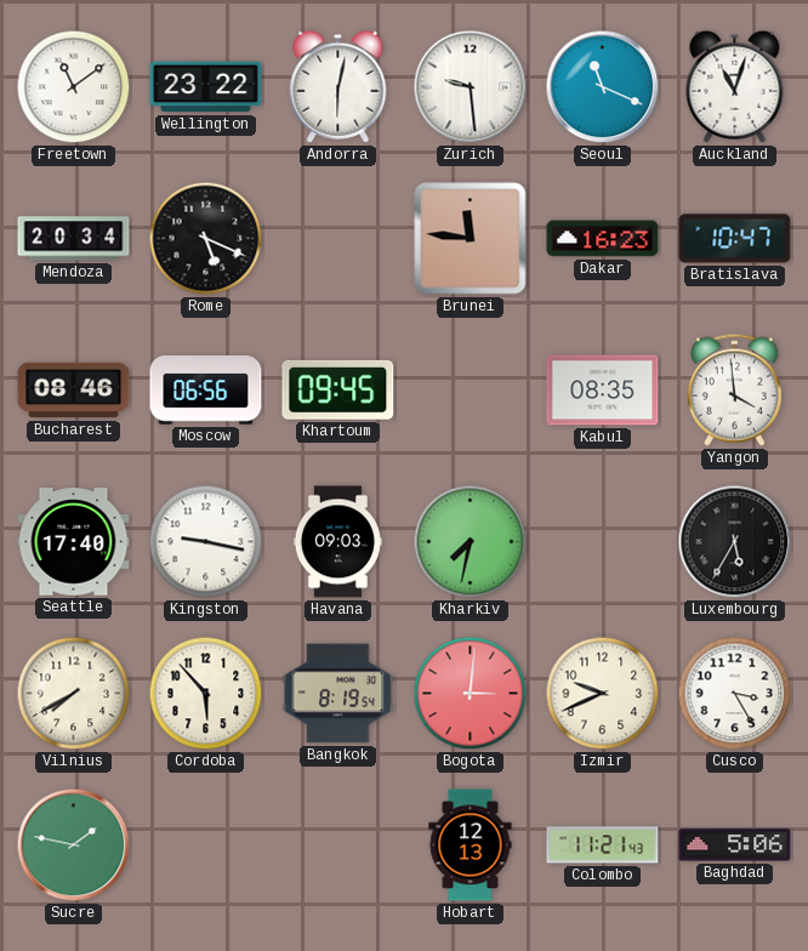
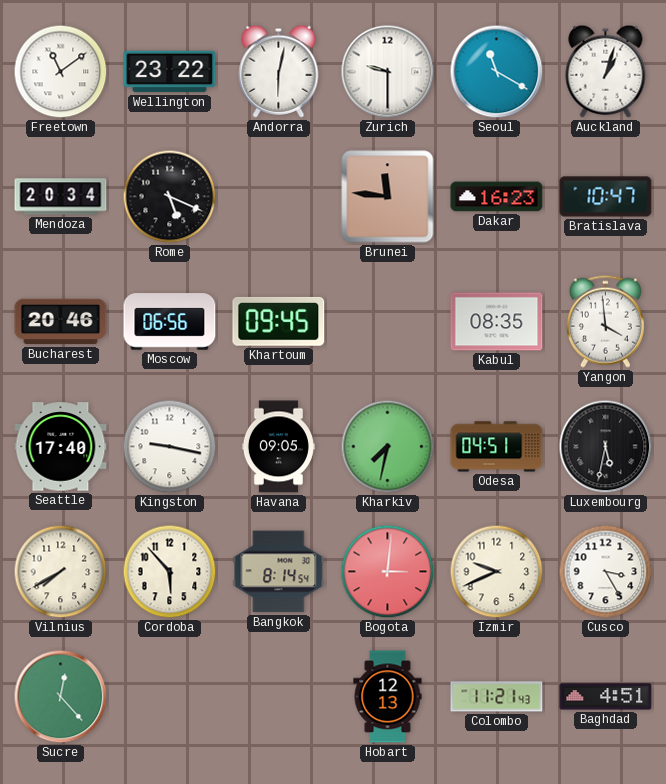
Zurich: 9:29 -> 9:30 (388, 72)
Seoul: 11:19 -> 11:20 (497, 72)
Auckland: 11:03 -> 1:03 (606, 71)
Bucharest: 08:46 -> 20:46 (61, 322)
Havana: 09:03 -> 09:05 (278, 447)
Odesa: none -> 04:51 (497, 447)
Luxembourg: 5:35 -> 5:32 (606, 447)
Bangkok: 8:19 -> 8:14 (279, 572)
Sucre: 1:47 -> 12:23 (61, 697)
Baghdad: 5:06 -> 4:51 (606, 697)
